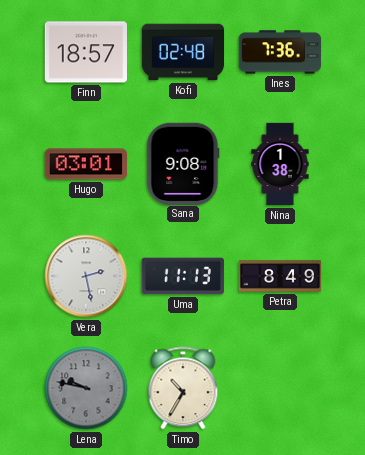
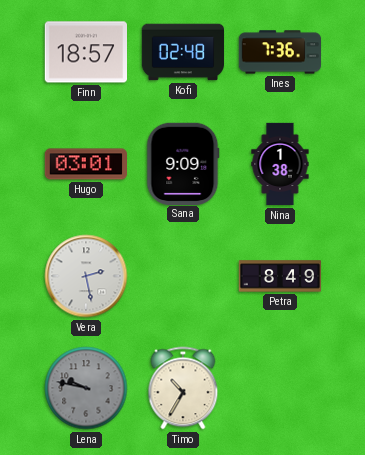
Sana: 9:08 -> 9:09 (183, 163)
Uma: 11:13 -> none (182, 276)
